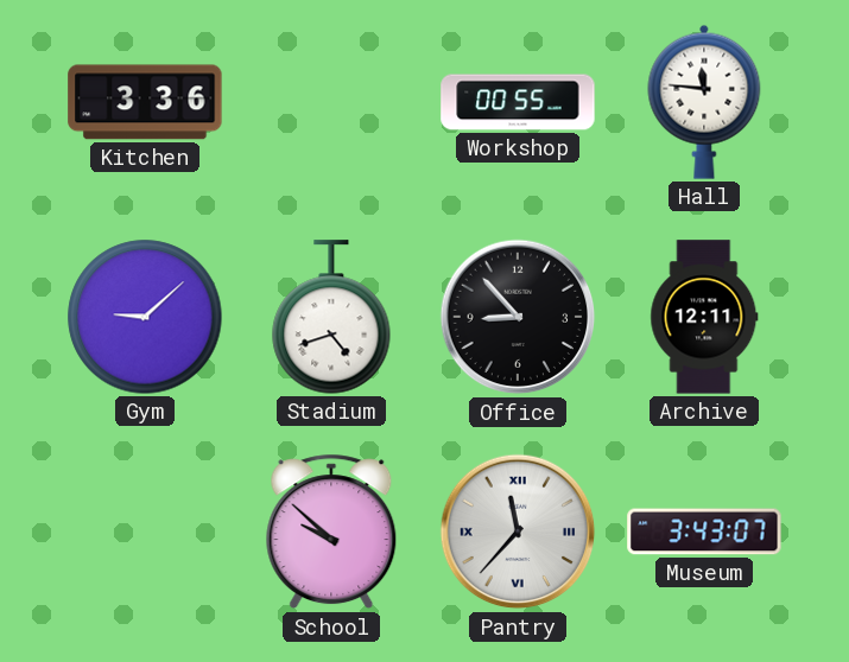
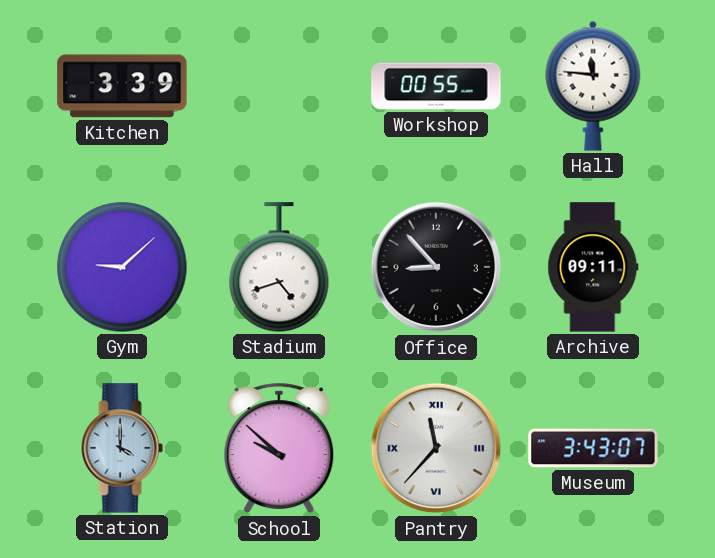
Kitchen: 3:36 -> 3:39 (122, 86)
Archive: 12:11 -> 09:11 (593, 267)
Station: none -> 4:00 (122, 448)
